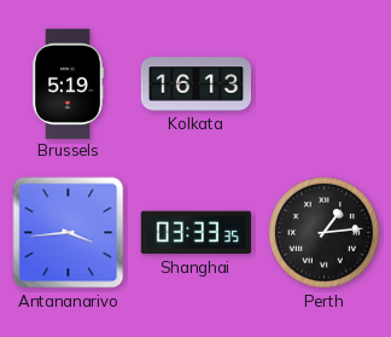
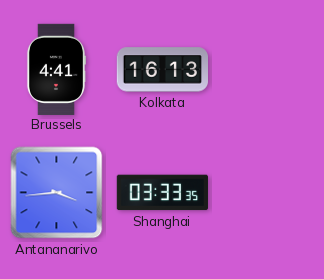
Brussels: 5:19 -> 4:41 (55, 69)
Perth: 1:14 -> none (323, 232)
